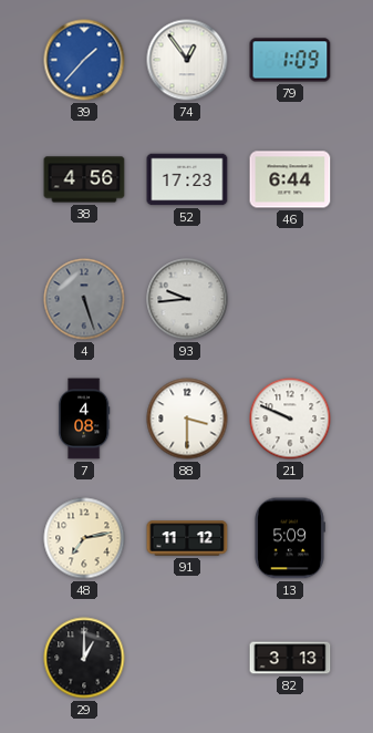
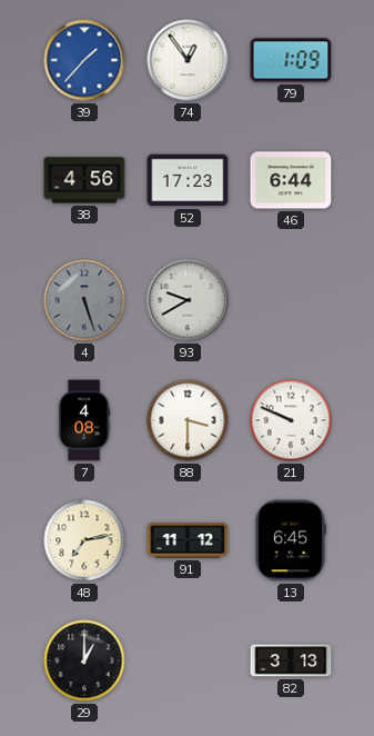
93: 9:44 -> 9:40 (188, 300)
13: 5:09 -> 6:45 (291, 540)
